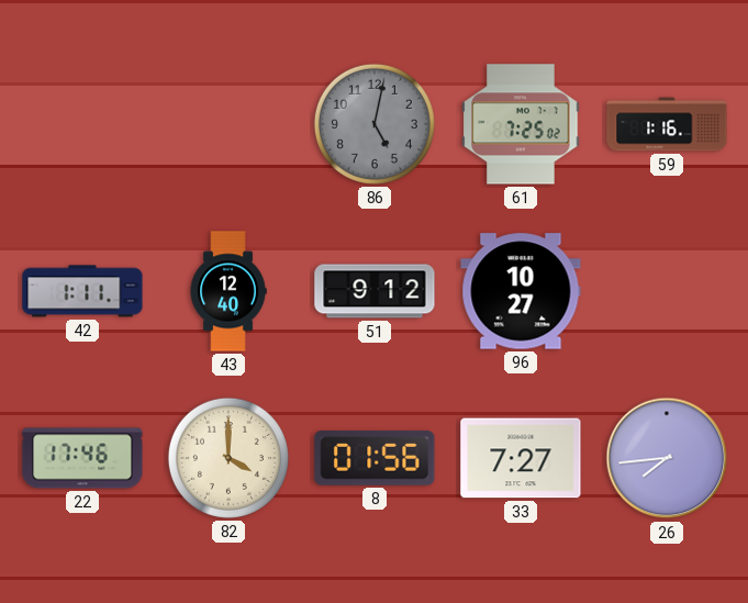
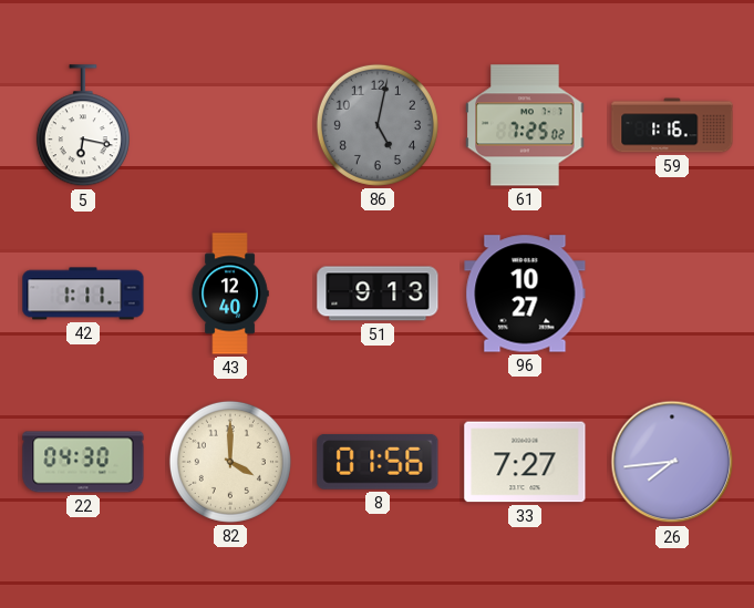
5: none -> 6:17 (83, 126)
51: 9:12 -> 9:13 (378, 293)
22: 17:46 -> 04:30 (83, 462)
